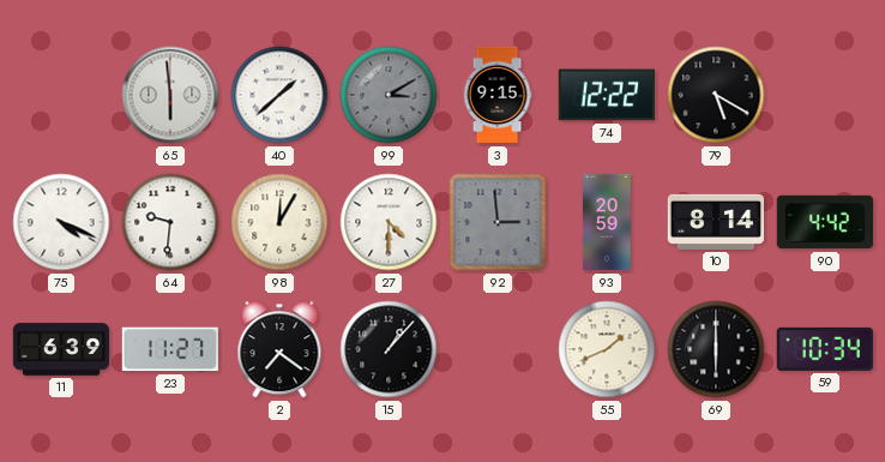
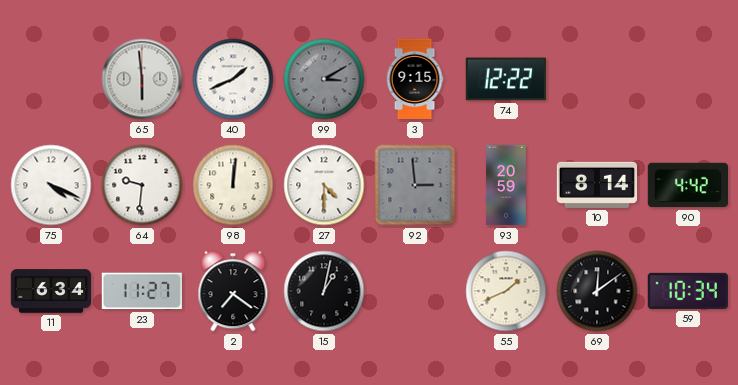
40: 1:38 -> 1:41 (233, 79)
79: 5:20 -> none (716, 95)
98: 12:05 -> 12:01 (233, 185)
11: 6:39 -> 6:34 (51, 291)
15: 1:07 -> 1:02 (324, 291)
69: 6:00 -> 12:09 (597, 291)
